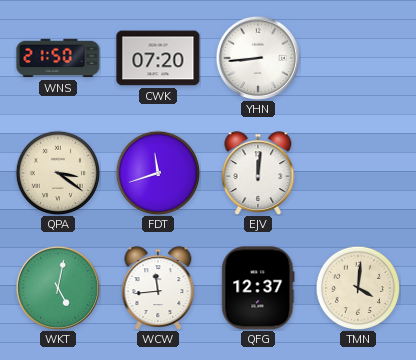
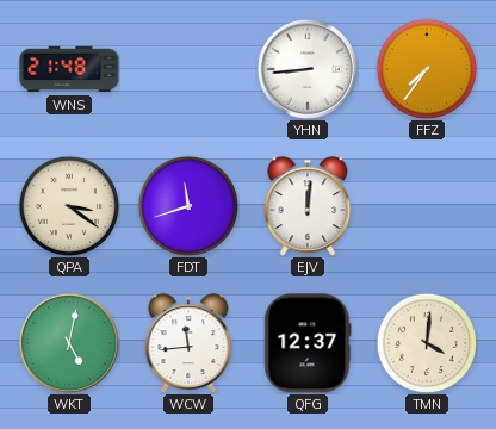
WNS: 21:50 -> 21:48 (69, 69)
CWK: 07:20 -> none (158, 58)
FFZ: none -> 7:36 (426, 68)
